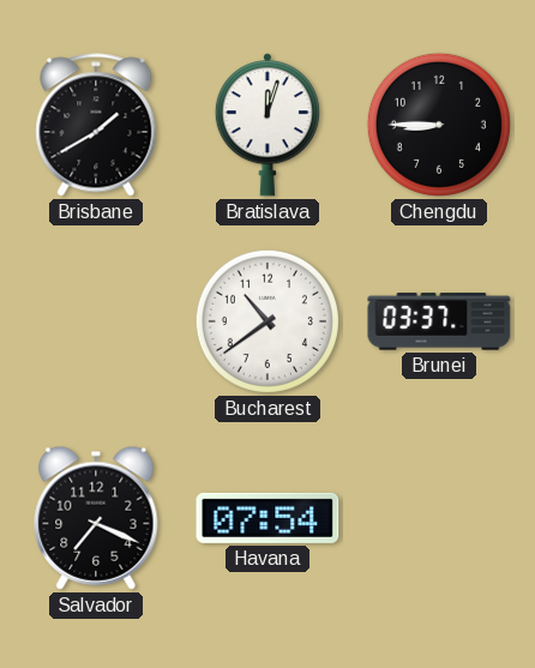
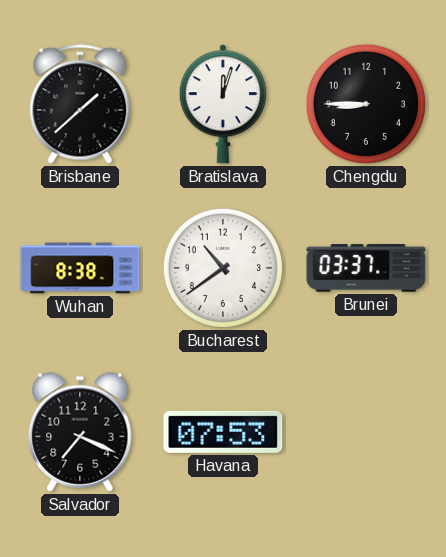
Brisbane: 1:40 -> 1:38 (80, 104)
Wuhan: none -> 8:38 (80, 268)
Havana: 07:54 -> 07:53 (223, 432)
